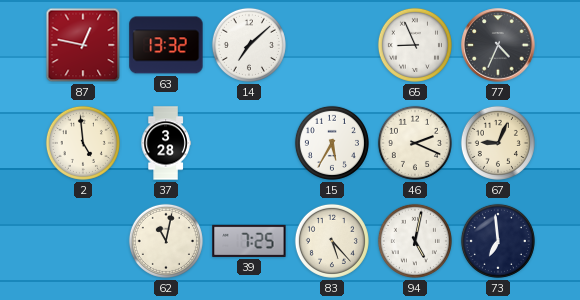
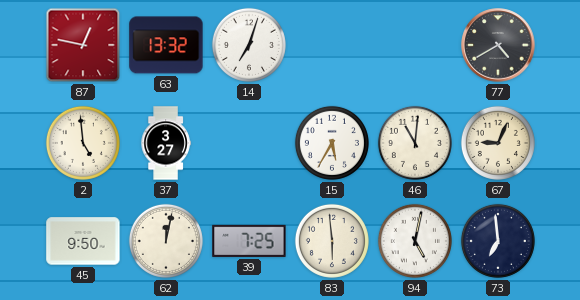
14: 7:08 -> 7:03 (249, 45)
65: 8:56 -> none (415, 45)
77: 4:34 -> 4:40 (498, 45)
37: 3:28 -> 3:27 (166, 143)
46: 2:19 -> 11:01 (415, 143)
45: none -> 9:50 (83, 241)
62: 11:02 -> 12:02 (166, 241)
83: 5:23 -> 5:59 (332, 241)
